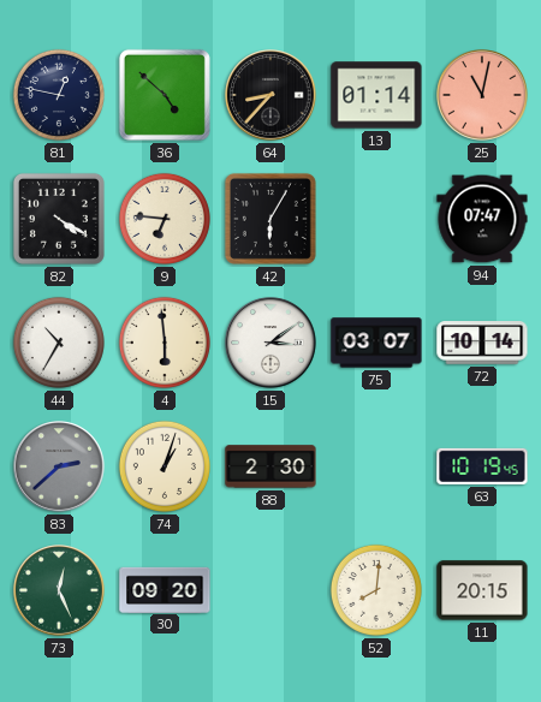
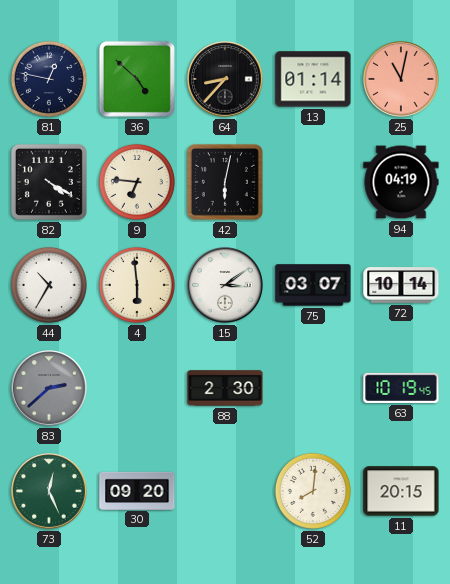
42: 6:05 -> 6:02 (225, 182)
94: 07:47 -> 04:19 (401, 182)
74: 1:03 -> none (165, 466)
